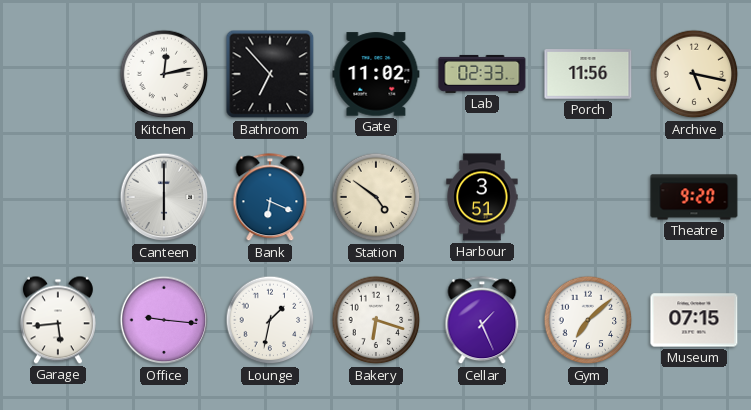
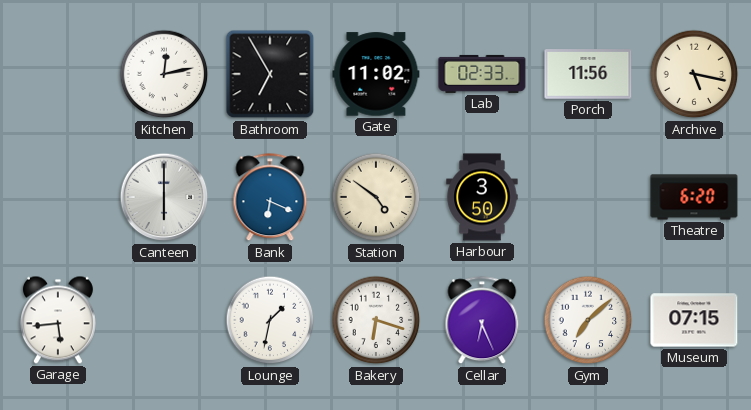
Bathroom: 6:53 -> 6:55 (270, 74)
Harbour: 3:51 -> 3:50 (482, 197)
Theatre: 9:20 -> 6:20 (694, 197)
Office: 9:16 -> none (164, 320)
Cellar: 1:26 -> 6:26 (482, 321)
